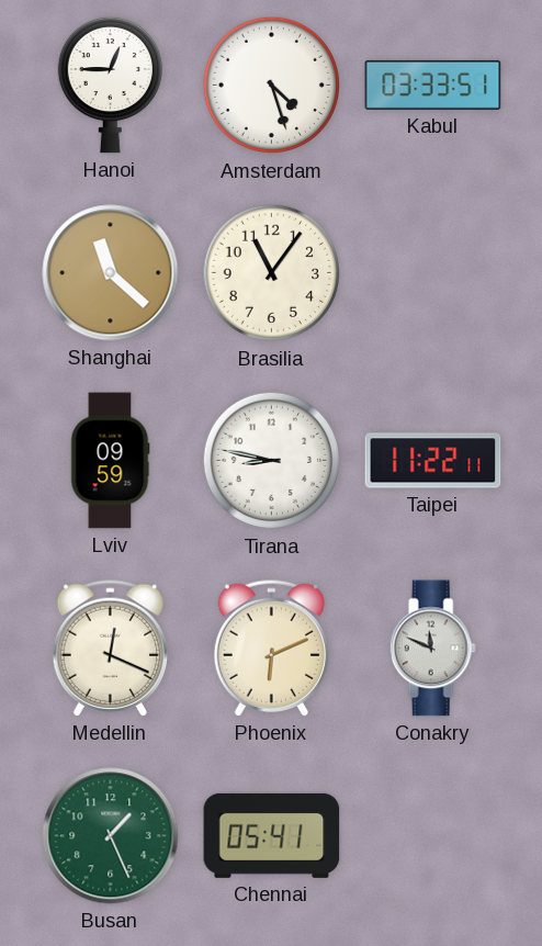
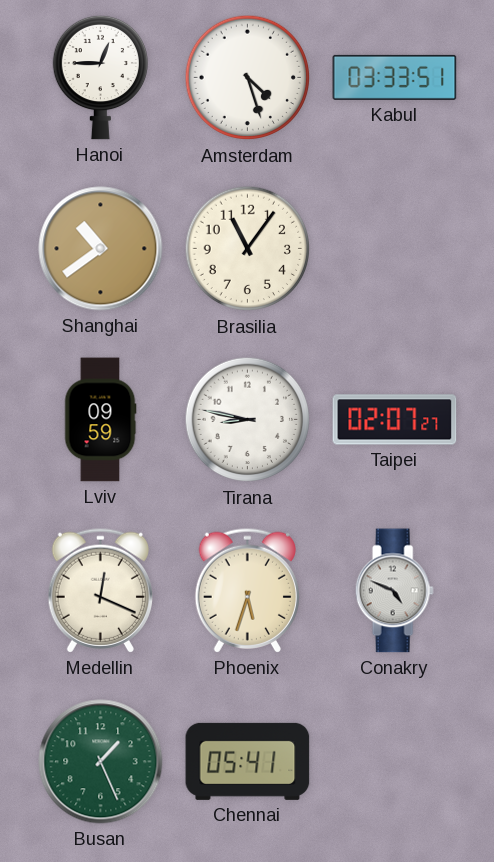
Shanghai: 11:22 -> 10:39 (101, 249)
Taipei: 11:22 -> 02:07 (395, 420)
Phoenix: 6:11 -> 5:33 (247, 590)
Conakry: 11:49 -> 4:49 (394, 591)
